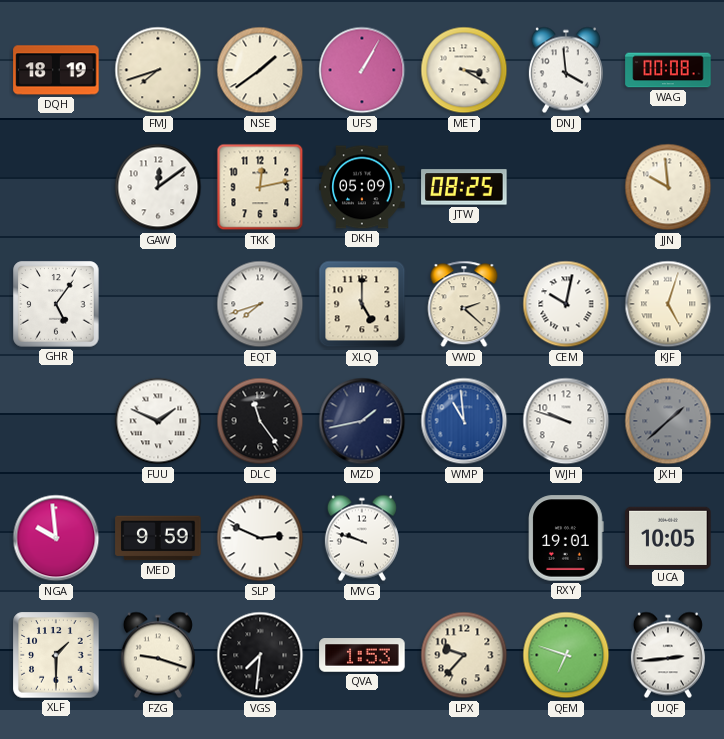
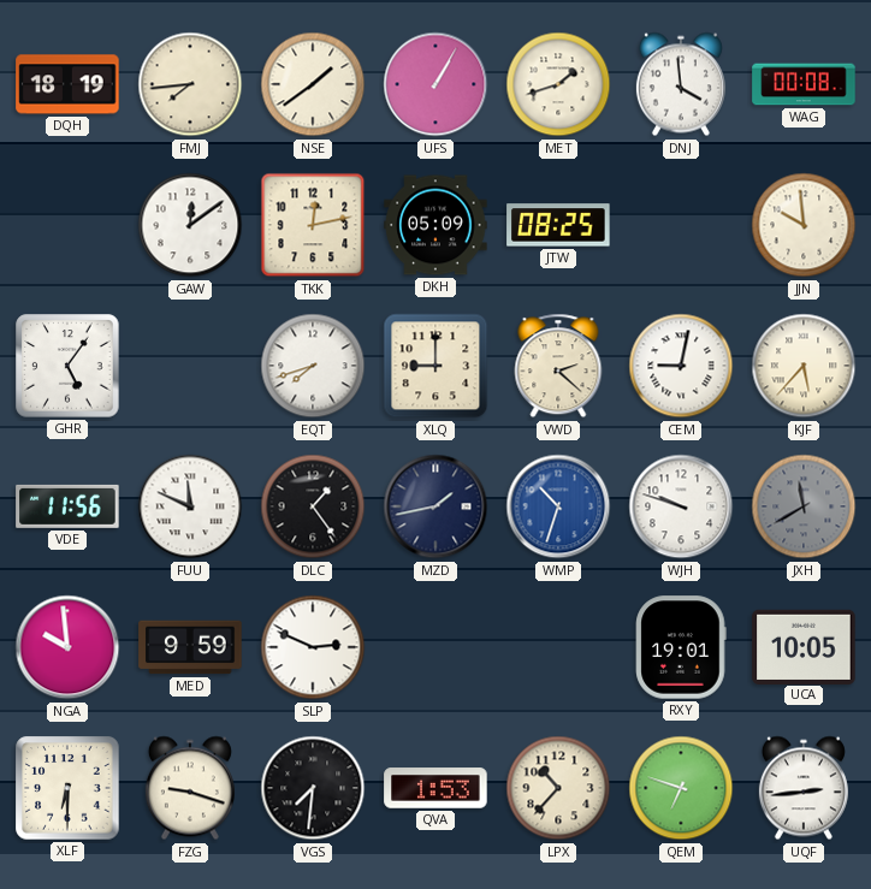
FMJ: 7:42 -> 7:44 (190, 84)
MET: 3:20 -> 1:42 (558, 84)
XLQ: 5:00 -> 9:00 (435, 366)
CEM: 10:02 -> 9:02 (681, 366)
KJF: 5:03 -> 5:37 (804, 366)
VDE: none -> 11:56 (67, 506)
FUU: 1:49 -> 11:49 (190, 506)
DLC: 11:24 -> 1:24 (313, 506)
WMP: 10:59 -> 10:33 (558, 506)
JXH: 1:38 -> 11:40 (804, 506)
MVG: 9:48 -> none (362, 538)
XLF: 1:30 -> 6:30 (67, 788)
LPX: 9:37 -> 10:37 (558, 788)
